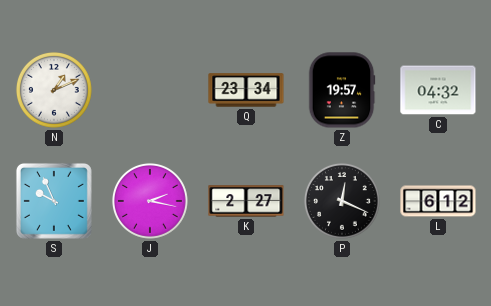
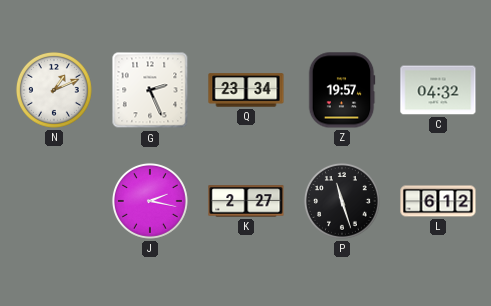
G: none -> 2:26 (150, 90)
S: 9:56 -> none (54, 201)
P: 12:19 -> 11:27 (342, 201)
